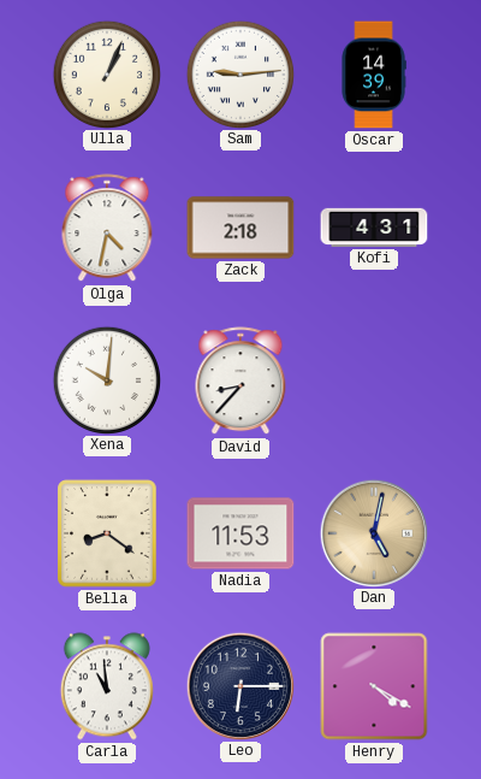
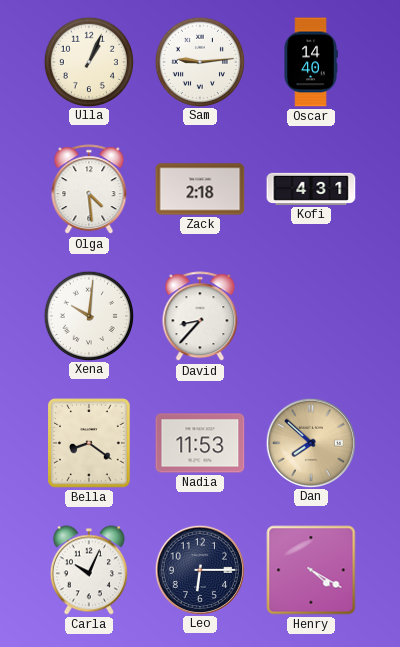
Oscar: 14:39 -> 14:40 (311, 62)
Olga: 4:32 -> 4:29 (89, 190)
Dan: 5:02 -> 7:52 (310, 442)
Carla: 10:59 -> 10:04 (89, 570)
